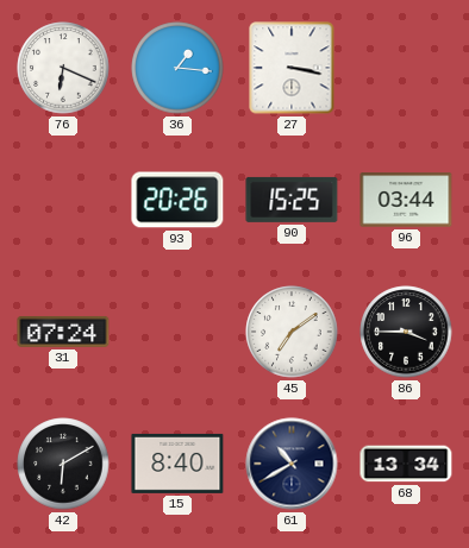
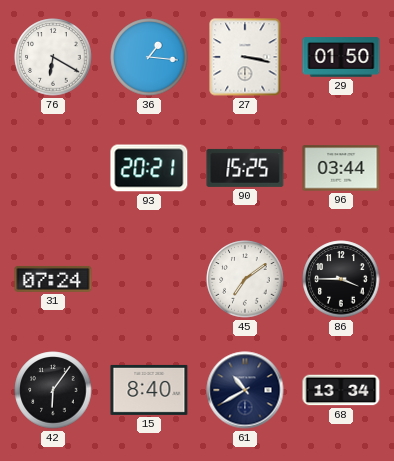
76: 6:19 -> 6:20 (53, 57)
29: none -> 01:50 (341, 57)
93: 20:26 -> 20:21 (149, 168)
42: 6:10 -> 6:06 (53, 390)
